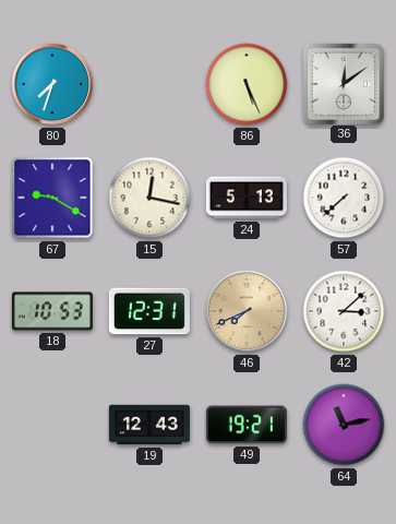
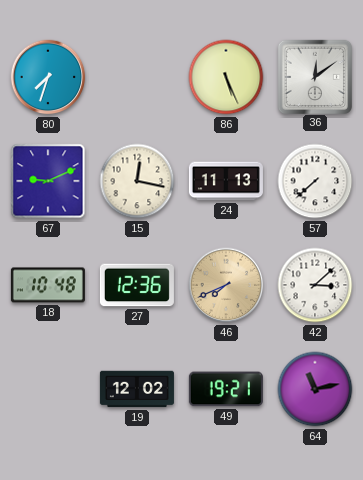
67: 9:20 -> 9:11 (48, 181)
24: 5:13 -> 11:13 (226, 181)
18: 10:53 -> 10:48 (48, 285)
27: 12:31 -> 12:36 (137, 285)
19: 12:43 -> 12:02 (137, 389)
